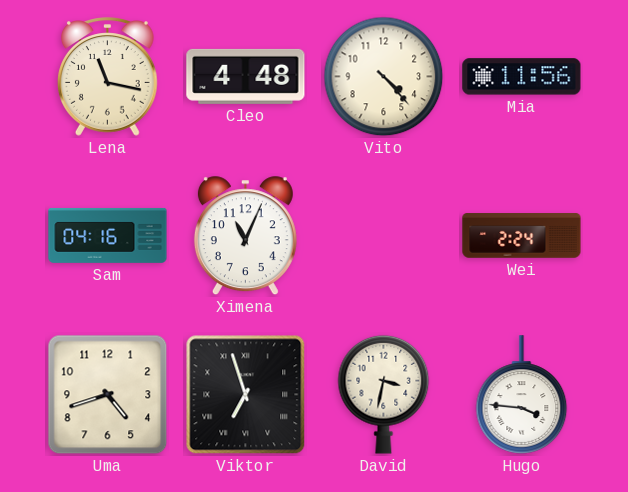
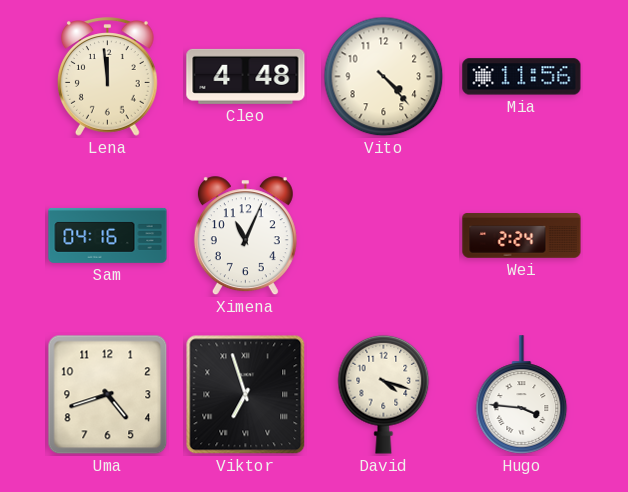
Lena: 11:17 -> 11:59 (108, 77)
David: 3:32 -> 4:18 (384, 394)
